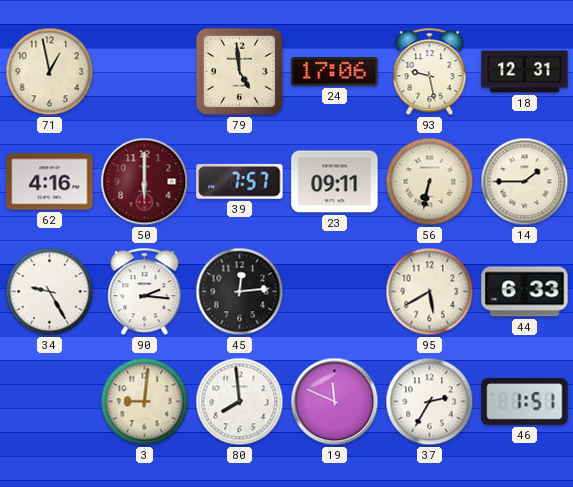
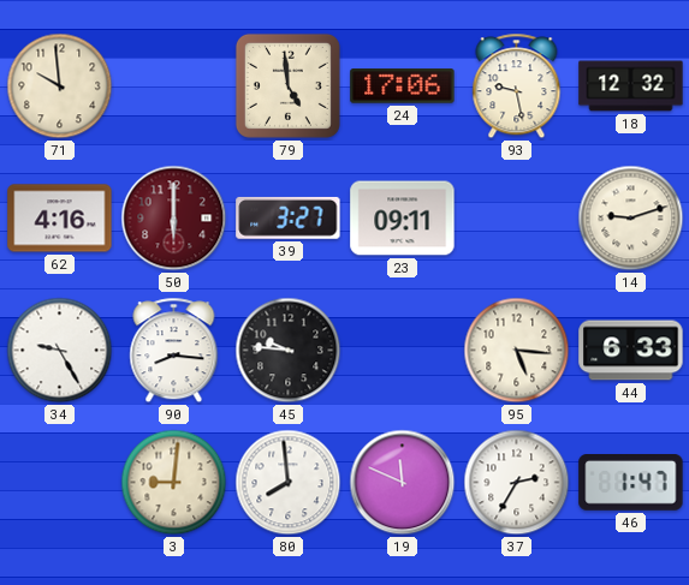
71: 12:58 -> 9:59 (60, 86)
18: 12:31 -> 12:32 (631, 86)
39: 7:57 -> 3:27 (289, 217)
56: 6:32 -> none (430, 182)
14: 1:45 -> 9:12 (631, 219)
90: 2:16 -> 8:16 (174, 351)
45: 12:14 -> 9:46 (289, 351)
95: 5:40 -> 5:16 (517, 351)
46: 1:51 -> 1:47 (631, 483)
